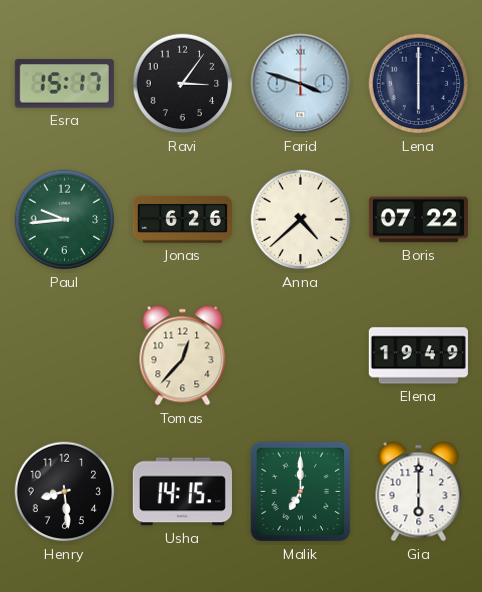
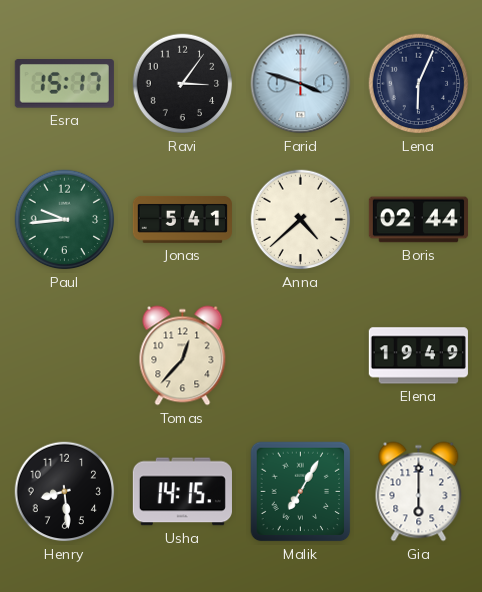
Lena: 6:00 -> 6:04 (419, 84)
Jonas: 6:26 -> 5:41 (182, 219)
Boris: 07:22 -> 02:44 (418, 220)
Malik: 7:00 -> 7:05 (301, 492)
